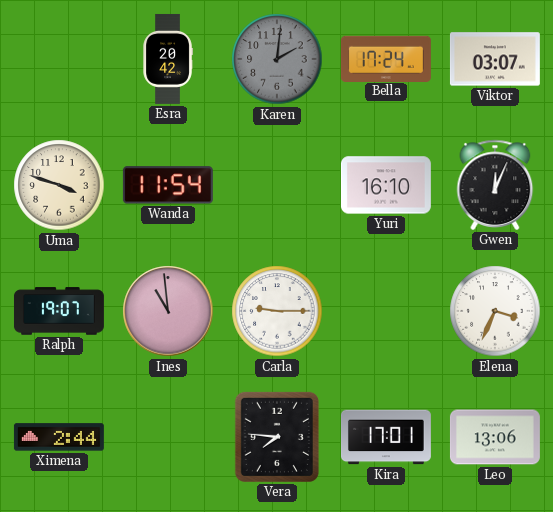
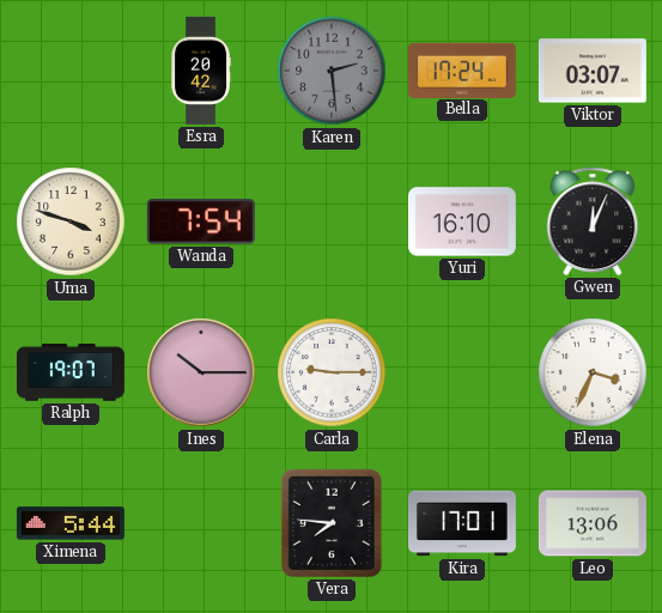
Karen: 2:01 -> 2:29 (332, 71)
Wanda: 11:54 -> 7:54 (201, 221)
Ines: 10:59 -> 10:15 (201, 372)
Ximena: 2:44 -> 5:44 (71, 523)
